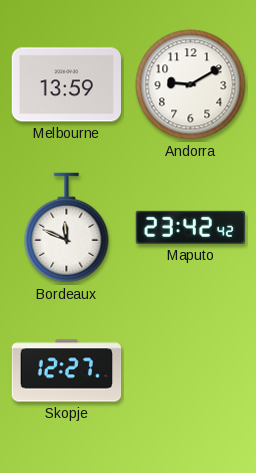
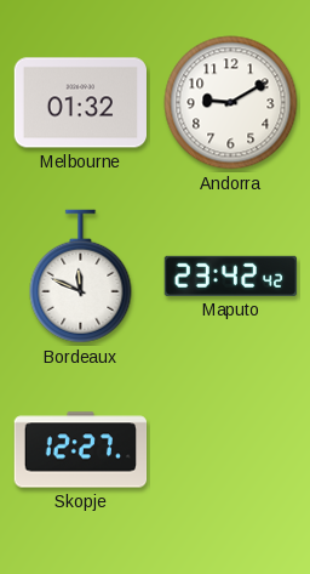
Melbourne: 13:59 -> 01:32 (80, 103)
